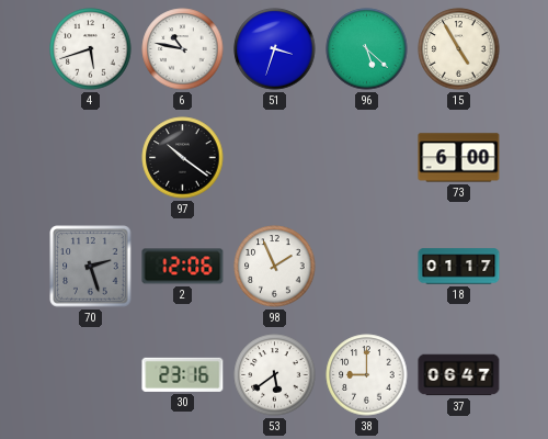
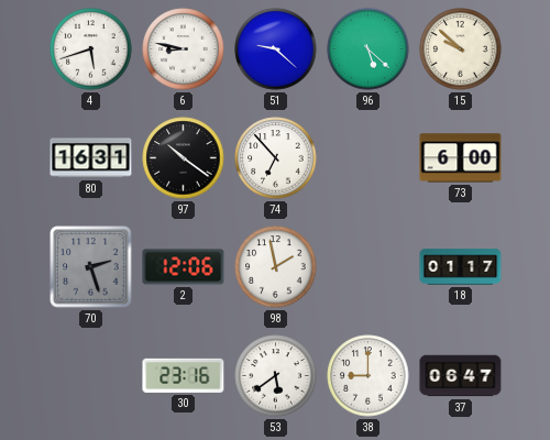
6: 10:47 -> 8:47 (184, 50)
51: 3:33 -> 9:22 (276, 50)
15: 4:55 -> 9:52 (461, 50)
80: none -> 16:31 (91, 158)
74: none -> 6:53 (276, 158)
98: 1:56 -> 1:58 (276, 267)
